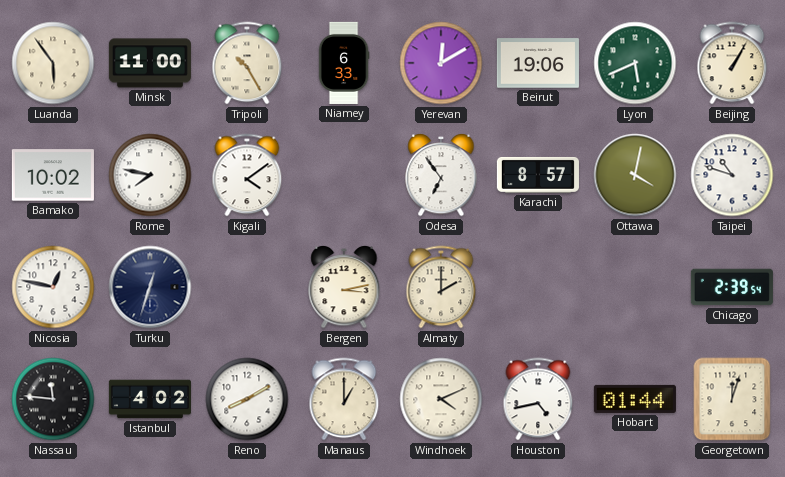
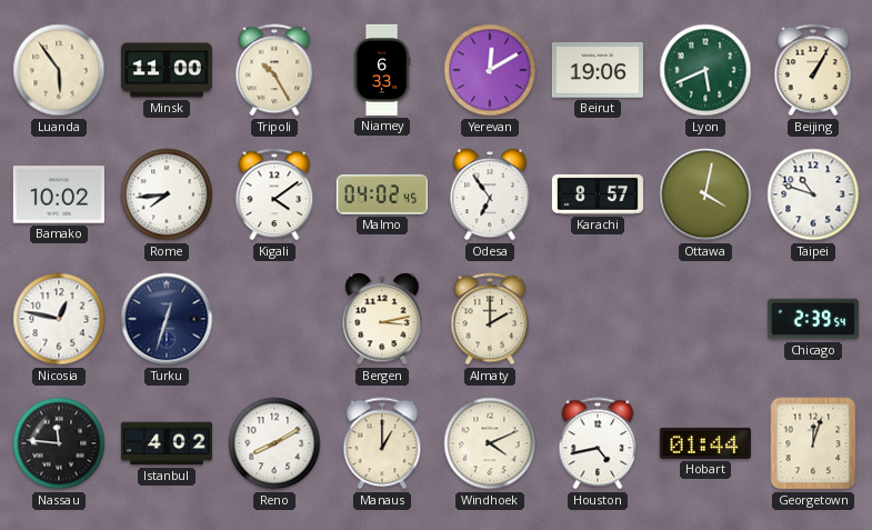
Rome: 7:47 -> 7:44 (167, 194)
Malmo: none -> 04:02 (382, 194)
